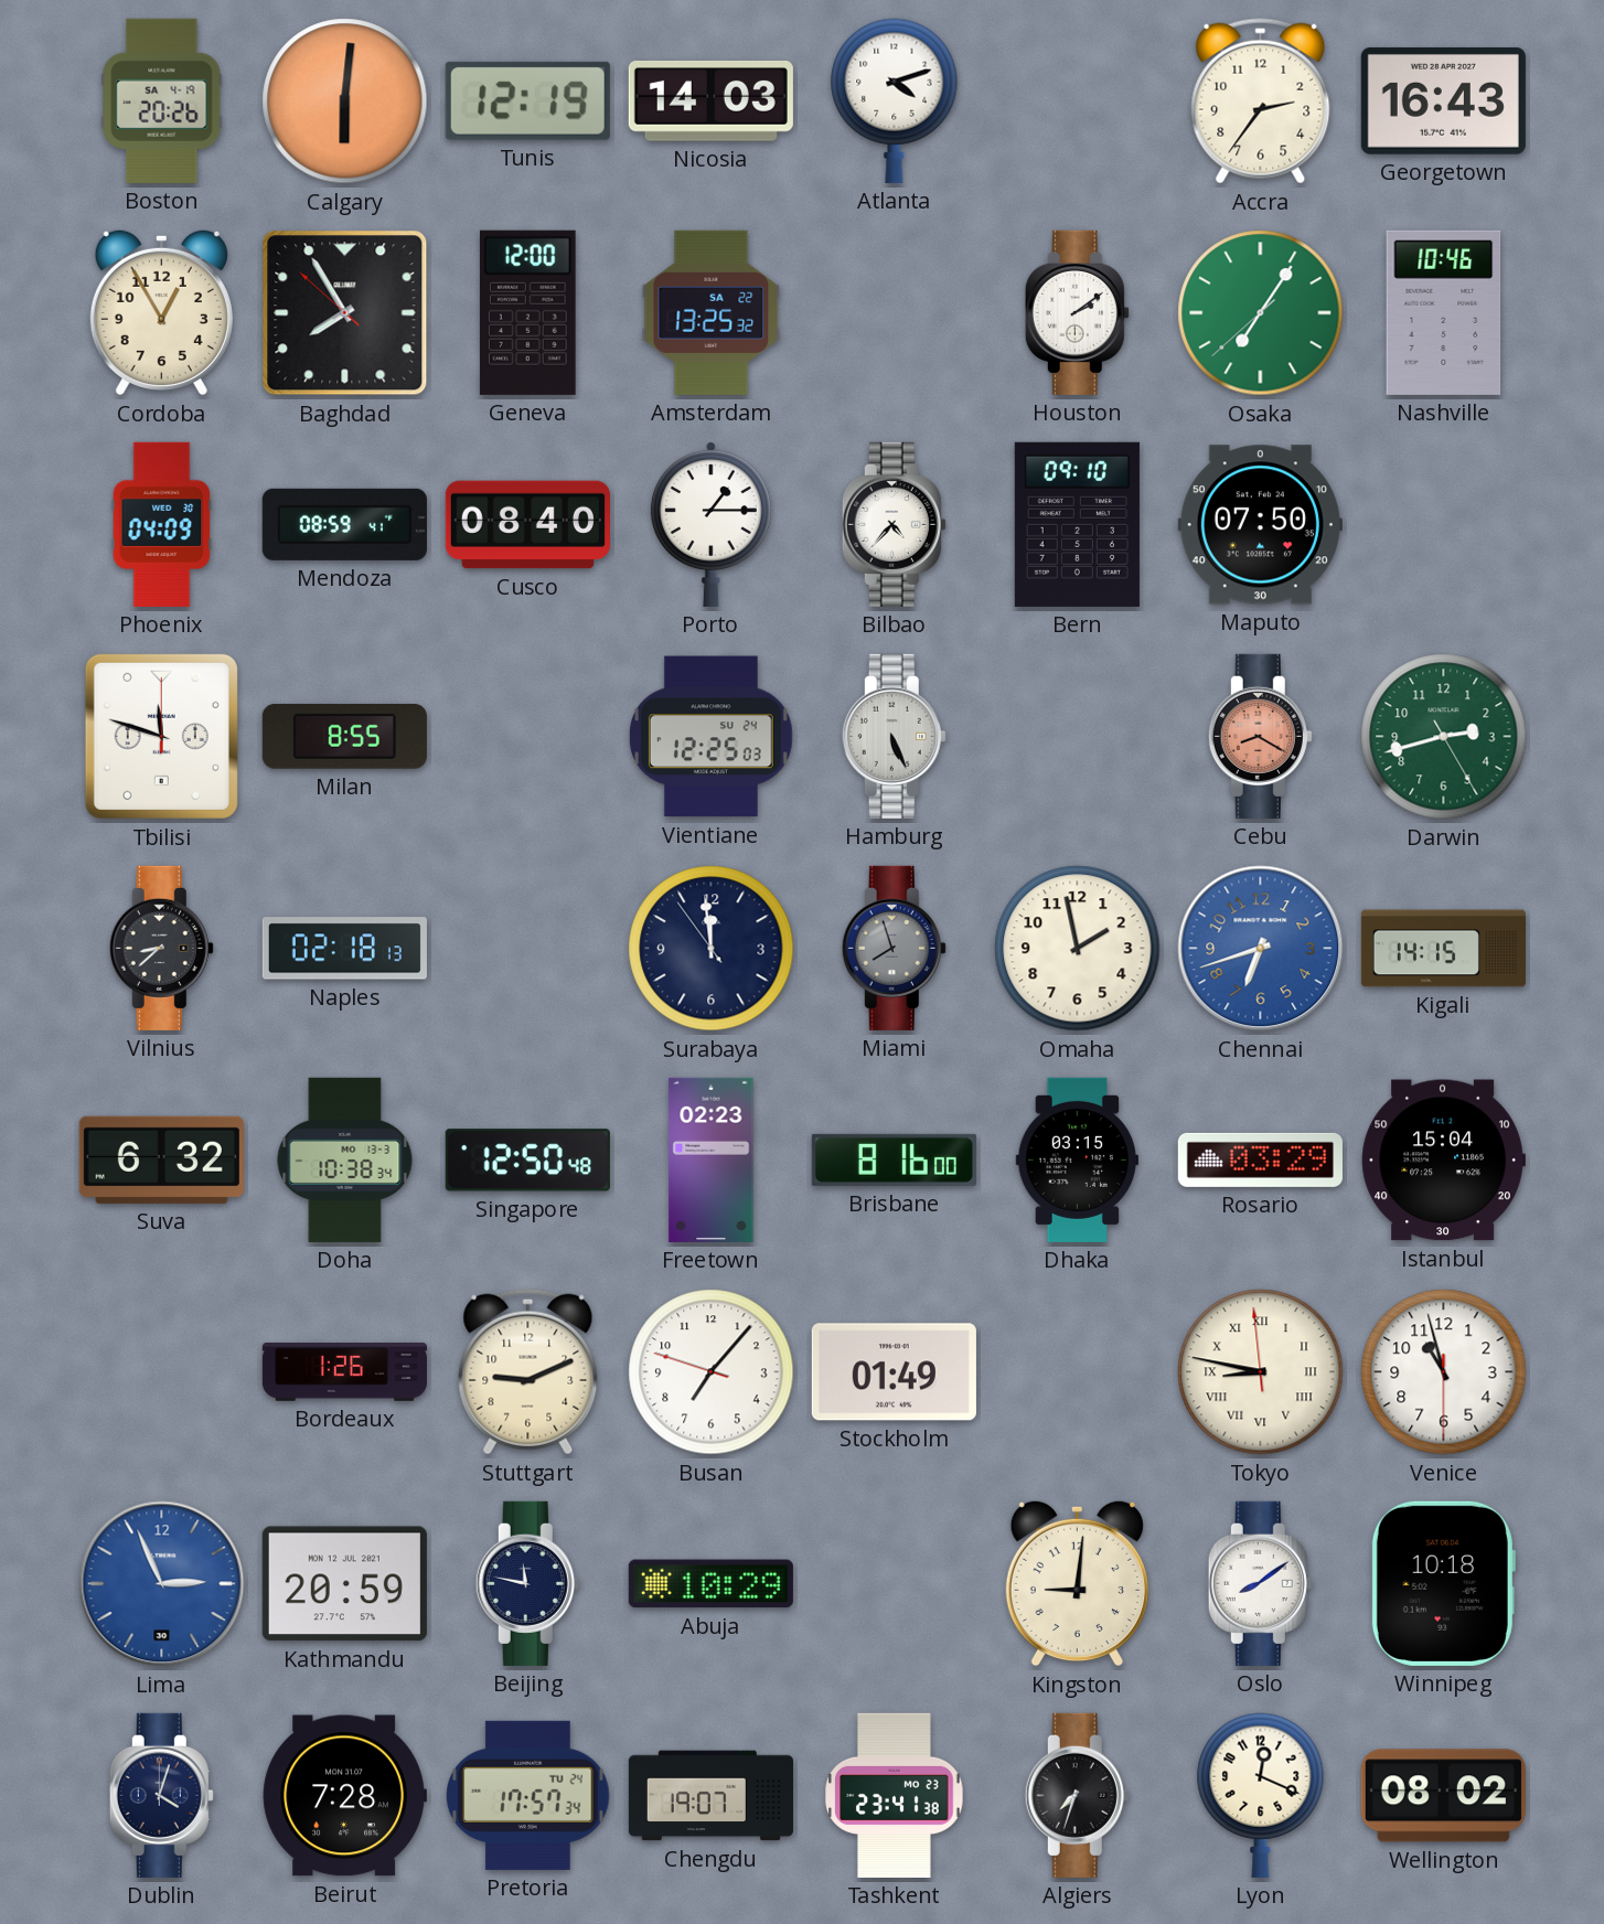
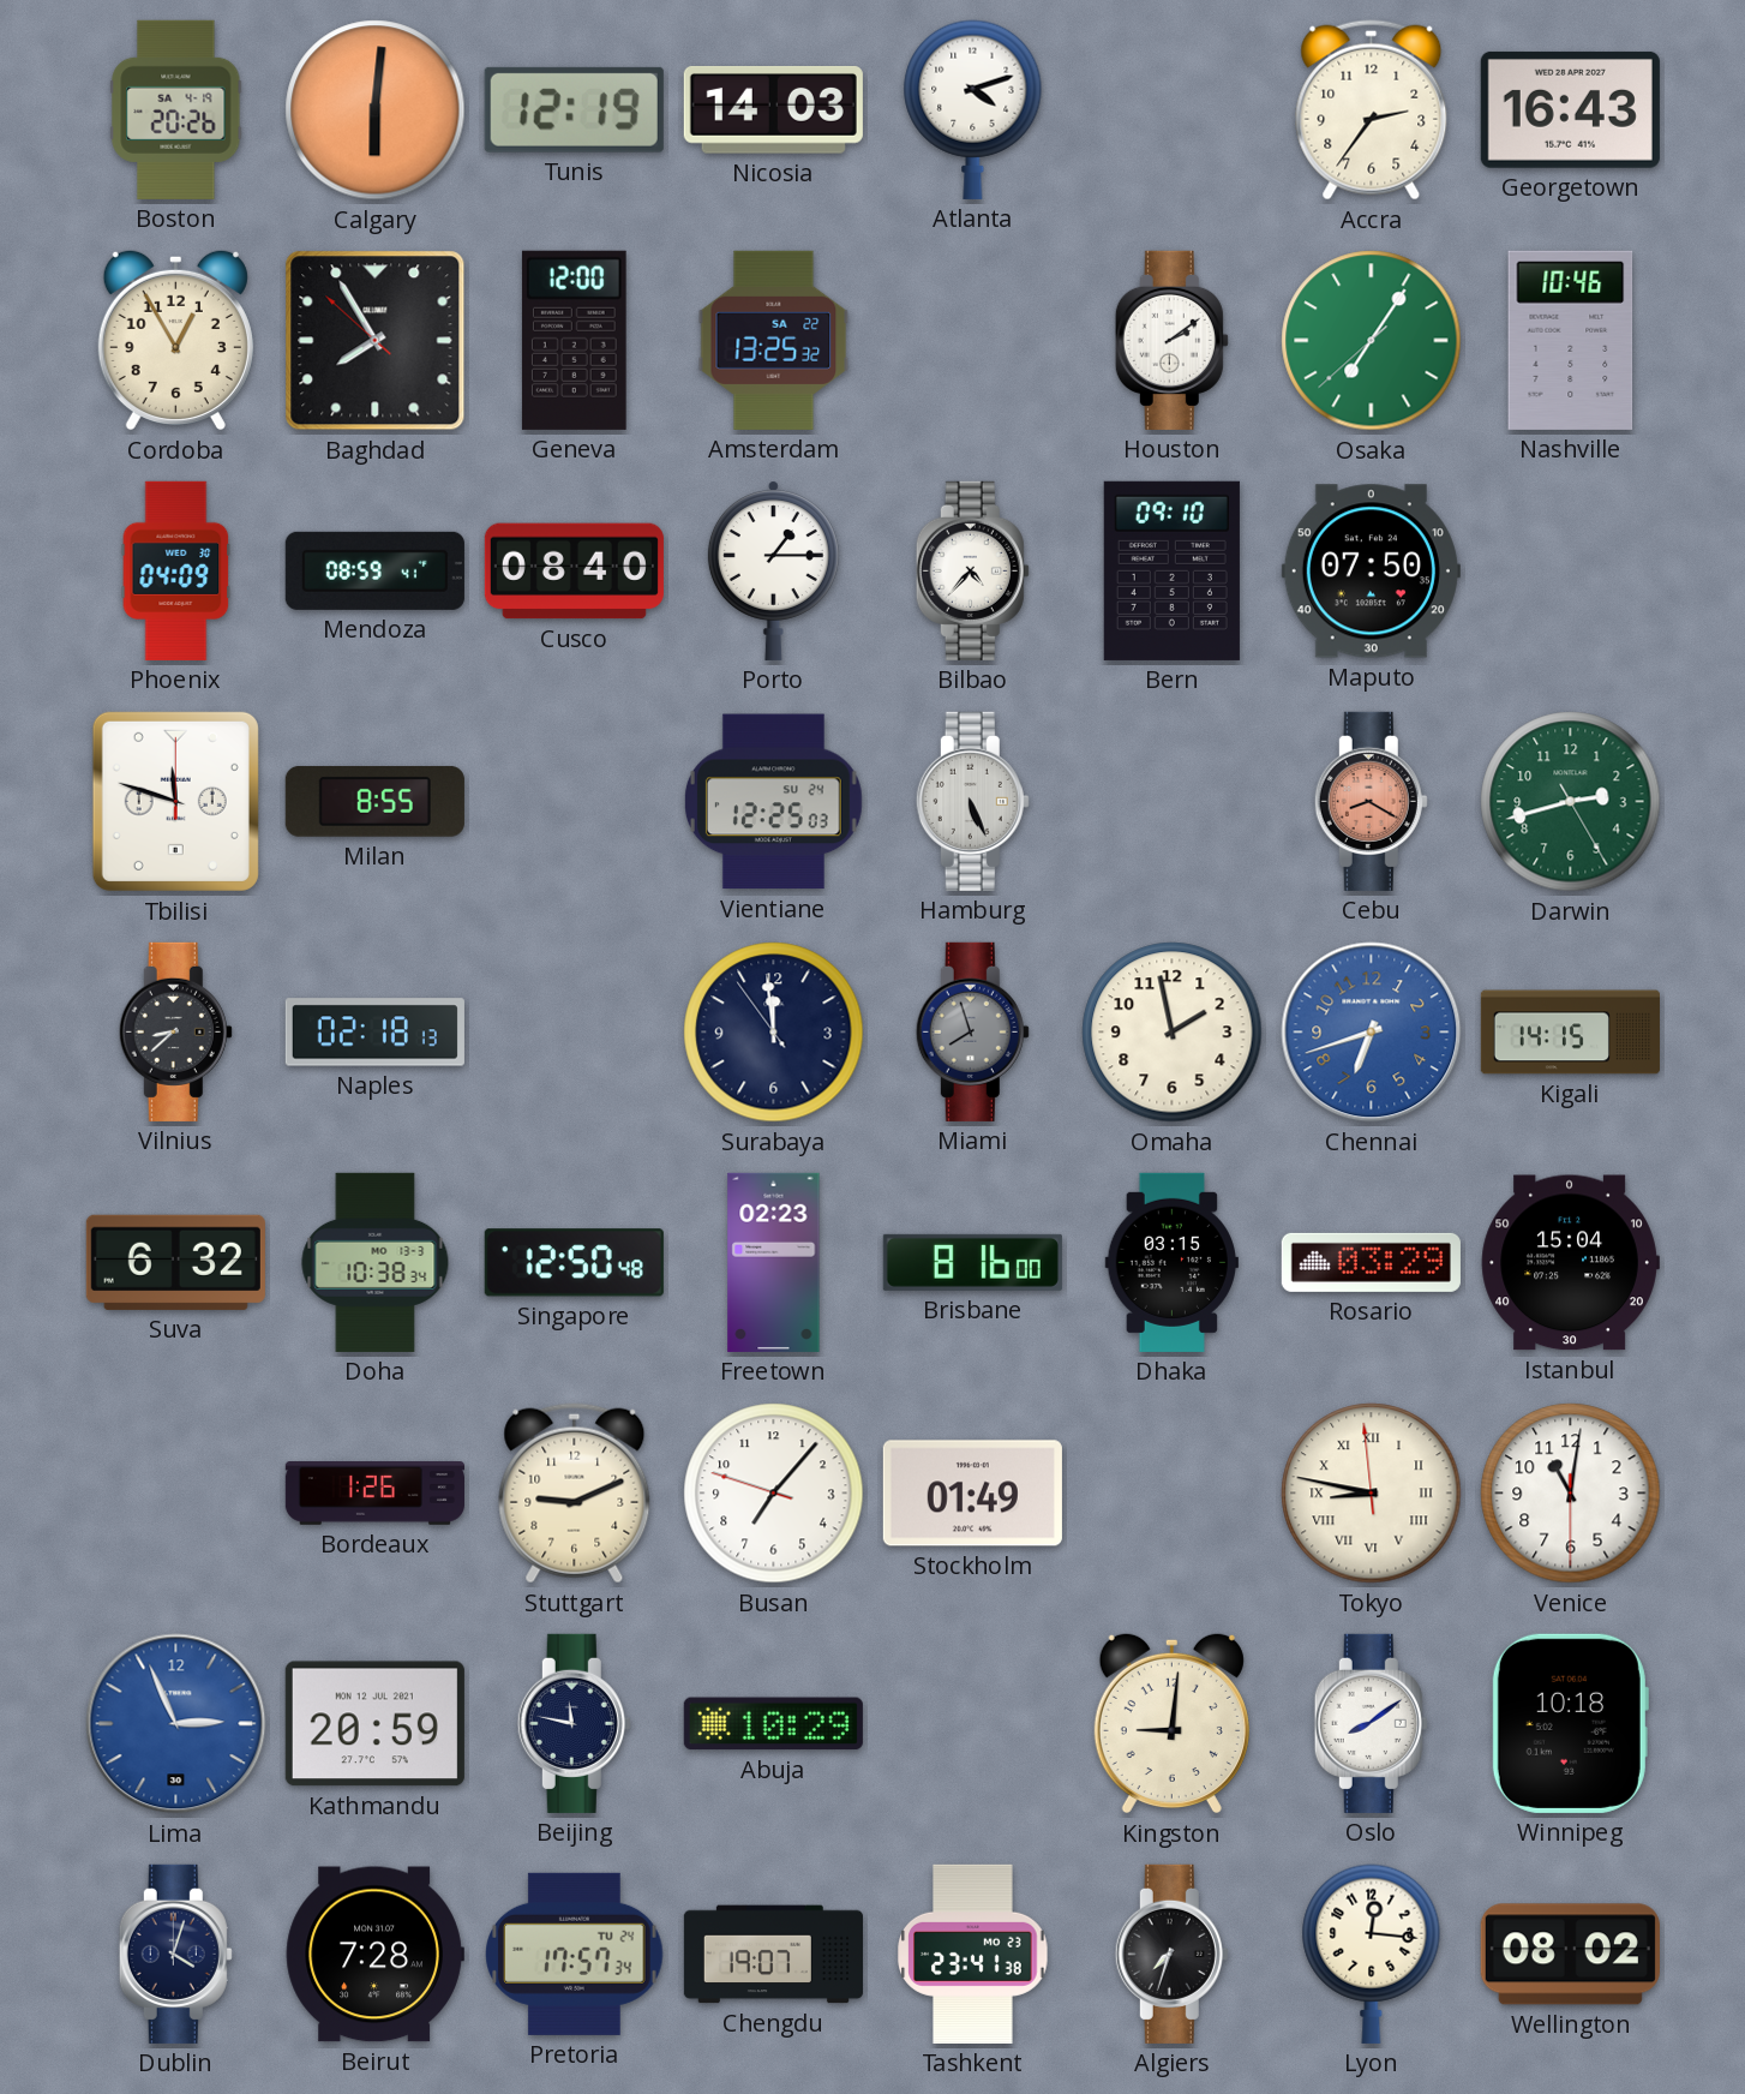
Venice: 10:57 -> 11:01 (1571, 1494)
Lyon: 12:19 -> 12:16 (1372, 1954)
